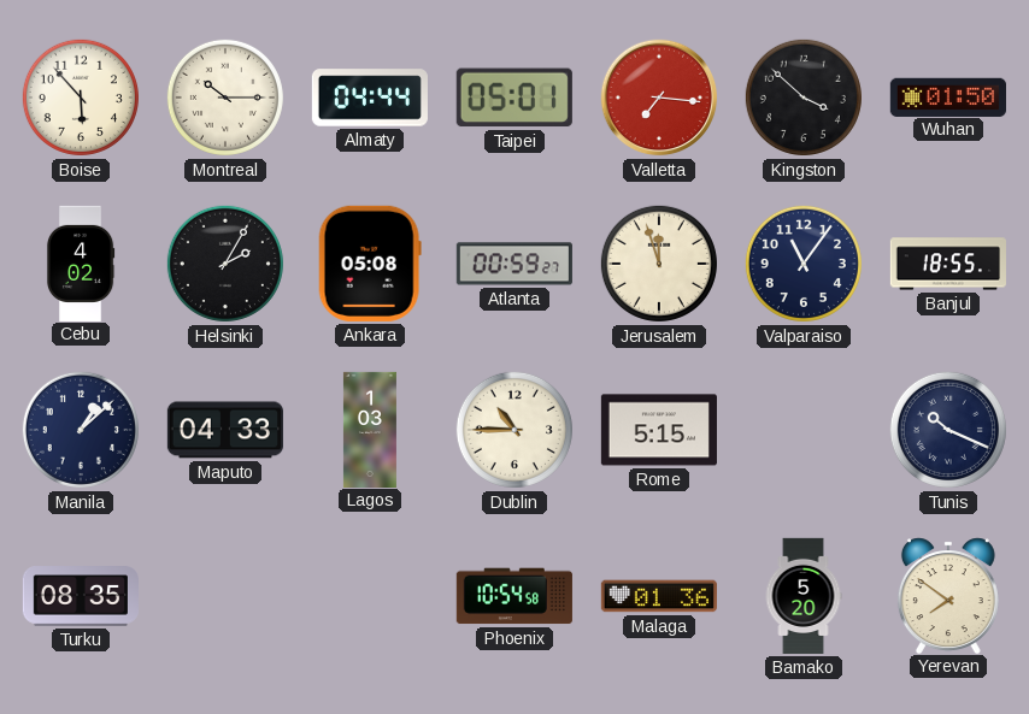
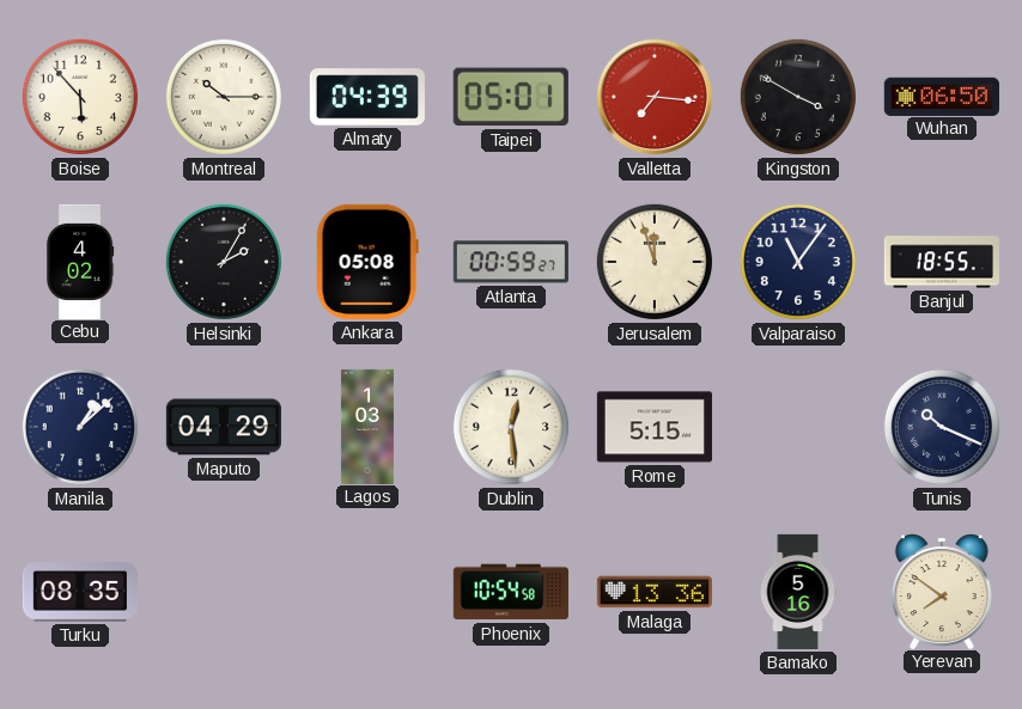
Almaty: 04:44 -> 04:39 (367, 97)
Kingston: 3:52 -> 3:50 (798, 97)
Wuhan: 01:50 -> 06:50 (942, 96)
Maputo: 04:33 -> 04:29 (224, 427)
Dublin: 10:45 -> 12:29 (511, 427)
Malaga: 01:36 -> 13:36 (655, 592)
Bamako: 5:20 -> 5:16 (798, 592)
